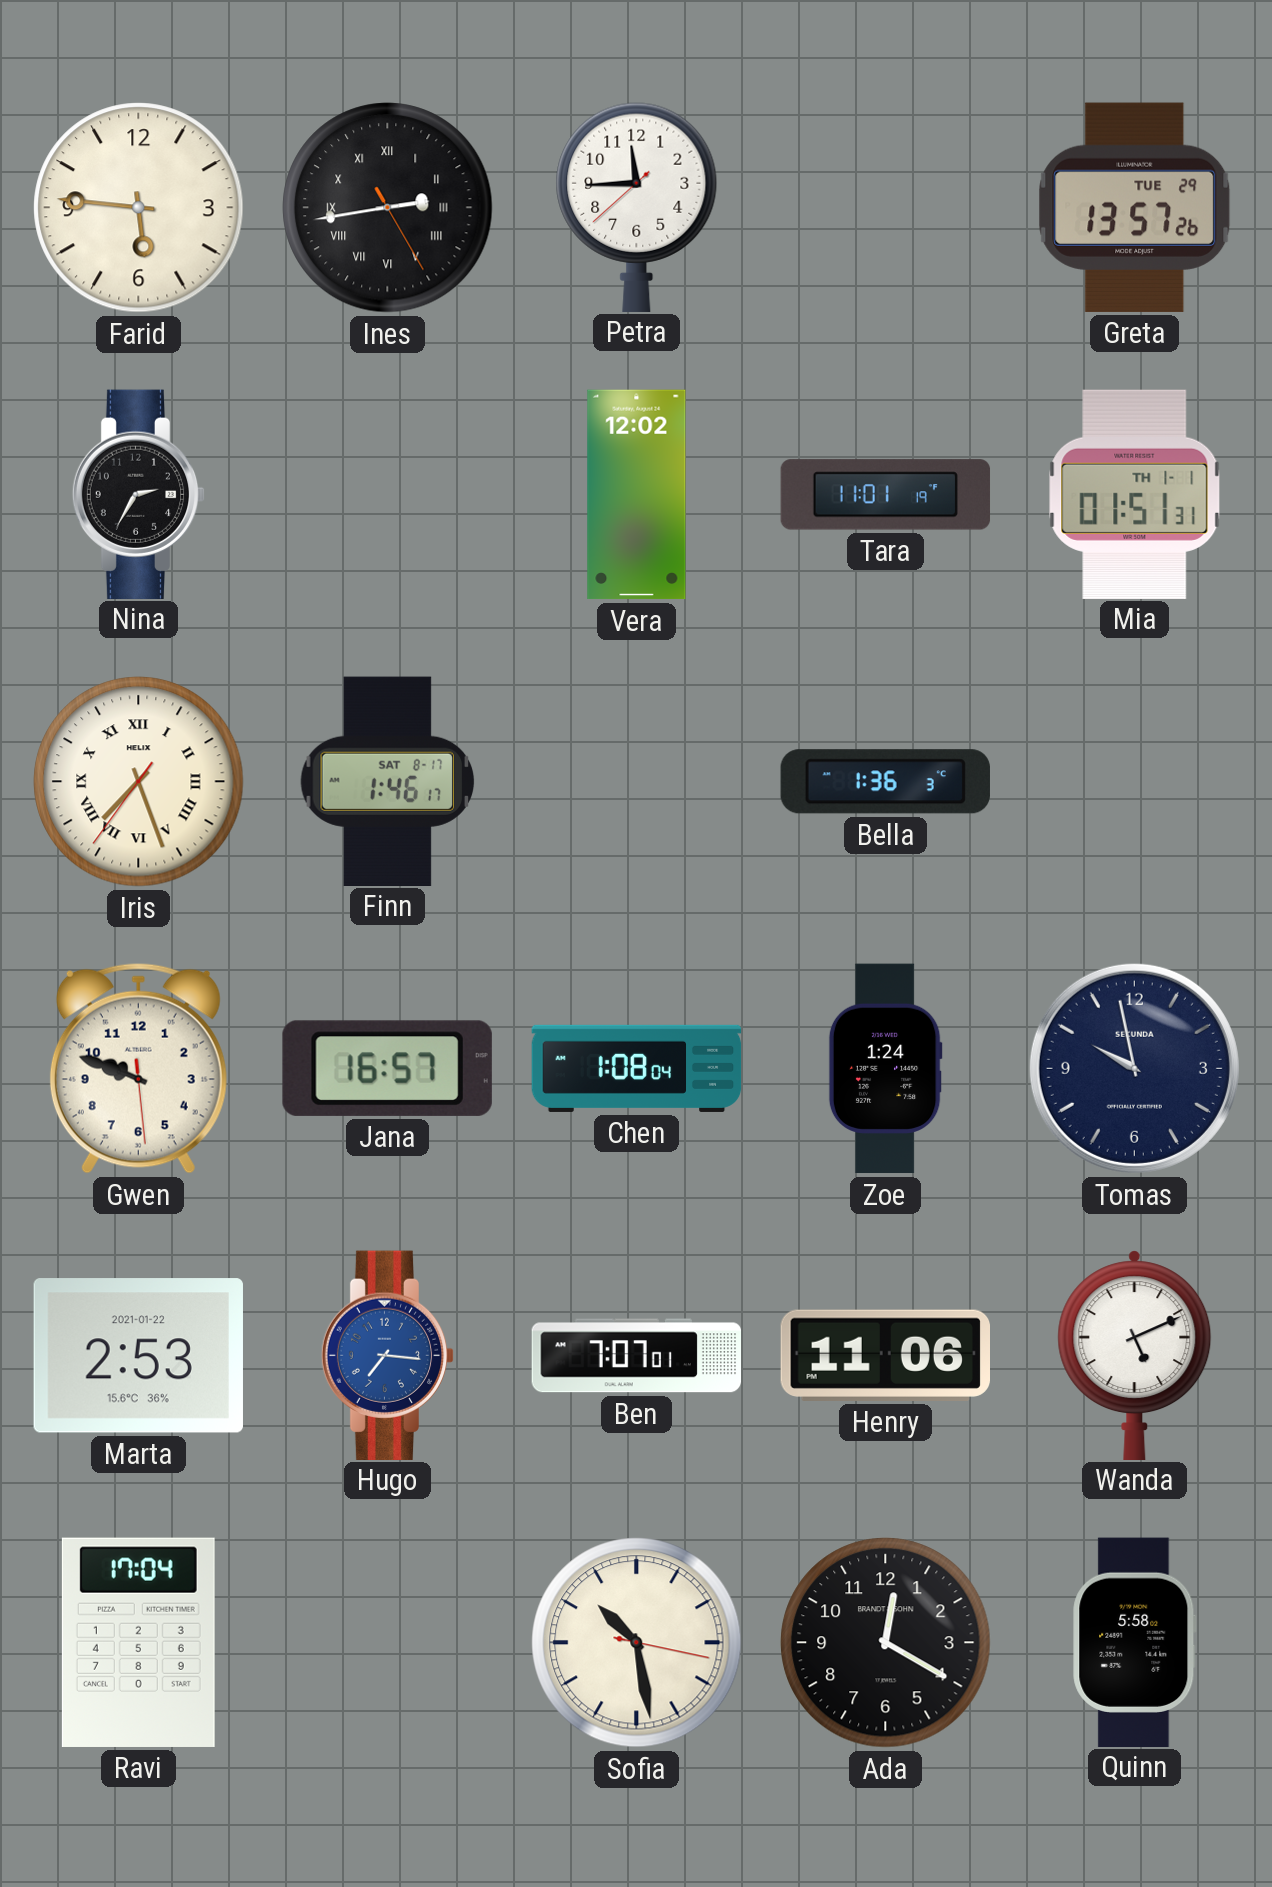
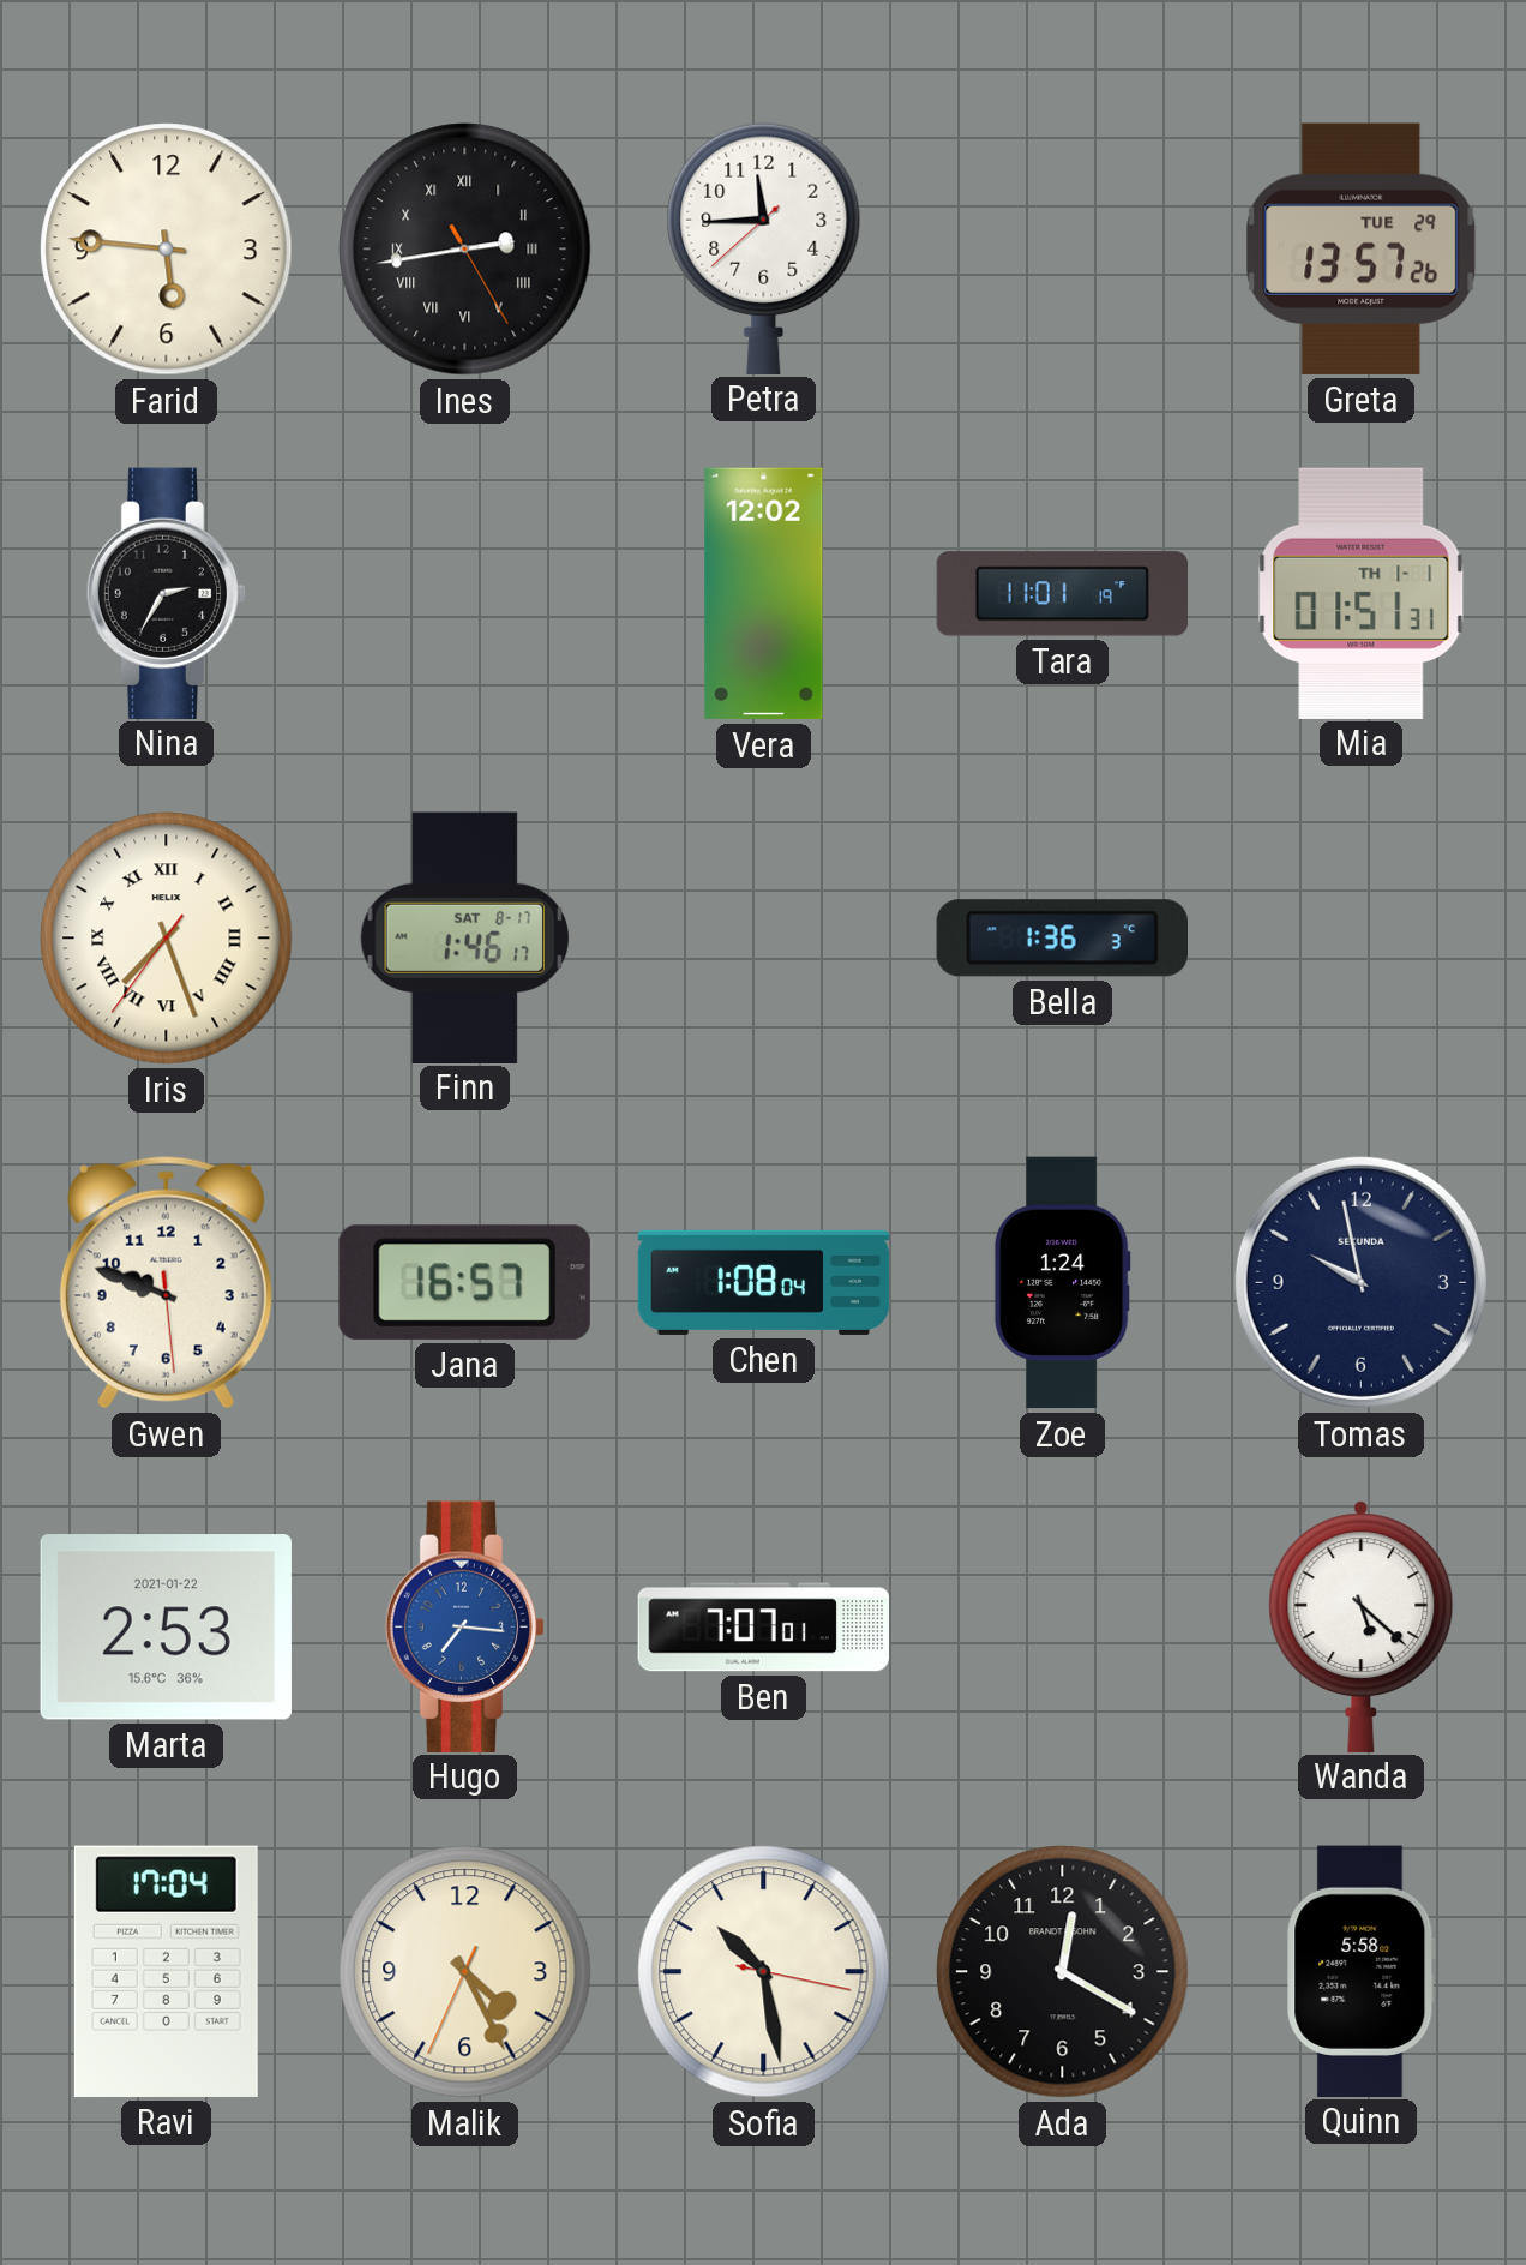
Henry: 11:06 -> none (885, 1355)
Wanda: 5:11 -> 5:22 (1362, 1626)
Malik: none -> 4:25 (465, 1972)
